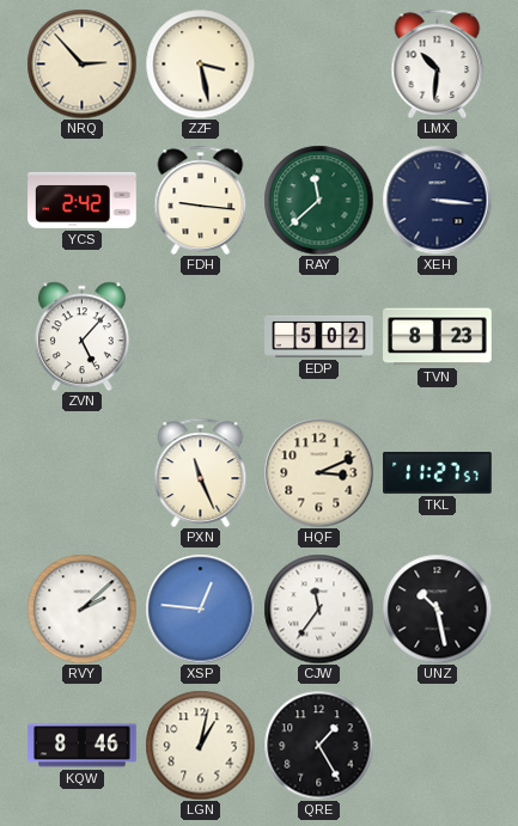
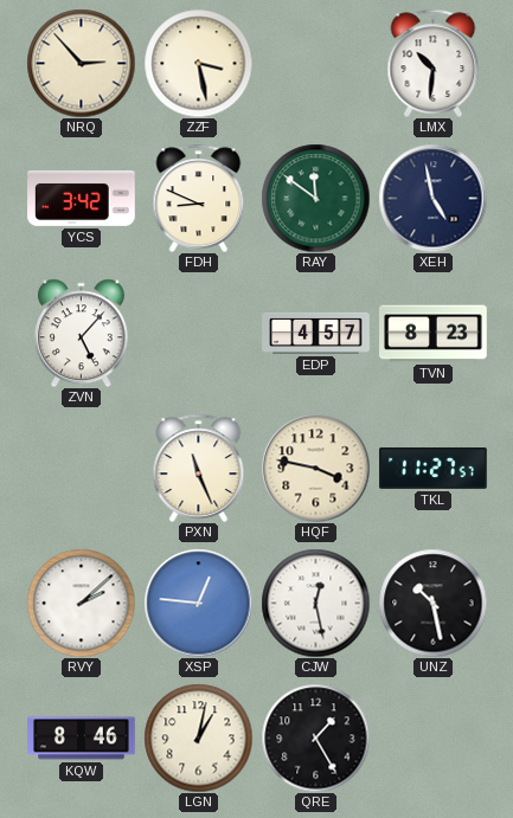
YCS: 2:42 -> 3:42 (82, 198)
FDH: 9:16 -> 8:49 (199, 198)
RAY: 11:38 -> 11:51 (315, 198)
XEH: 3:16 -> 4:58 (432, 198)
EDP: 5:02 -> 4:57 (316, 333)
HQF: 3:11 -> 3:47 (315, 468)
CJW: 11:36 -> 12:28 (315, 603)
